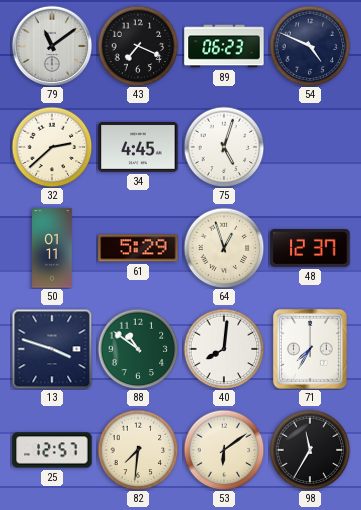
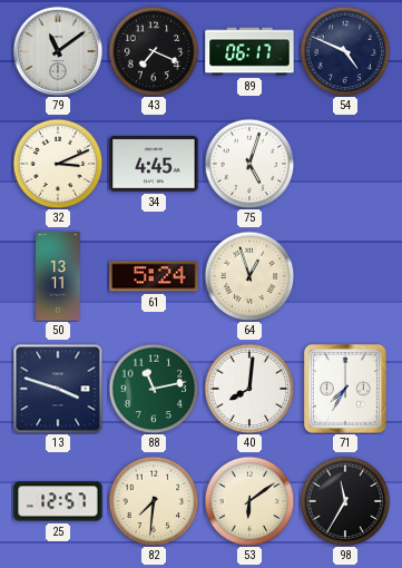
89: 06:23 -> 06:17 (249, 51)
32: 2:38 -> 3:11 (58, 164)
50: 01:11 -> 13:11 (58, 276)
61: 5:29 -> 5:24 (154, 276)
48: 12:37 -> none (310, 249)
88: 10:51 -> 11:13 (154, 389)
